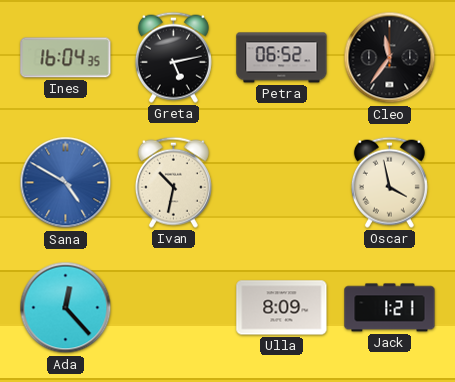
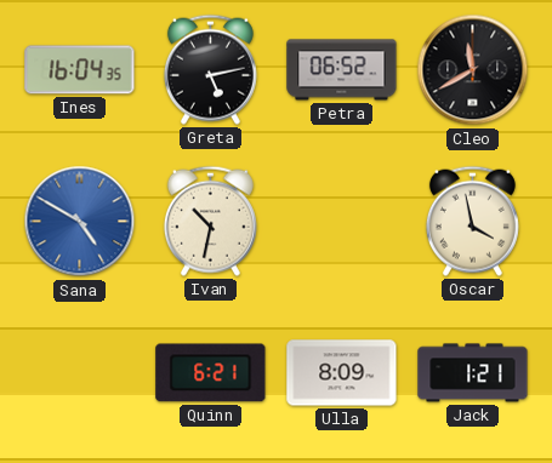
Cleo: 11:36 -> 11:40 (473, 70)
Ada: 12:23 -> none (66, 308)
Quinn: none -> 6:21 (211, 373)
